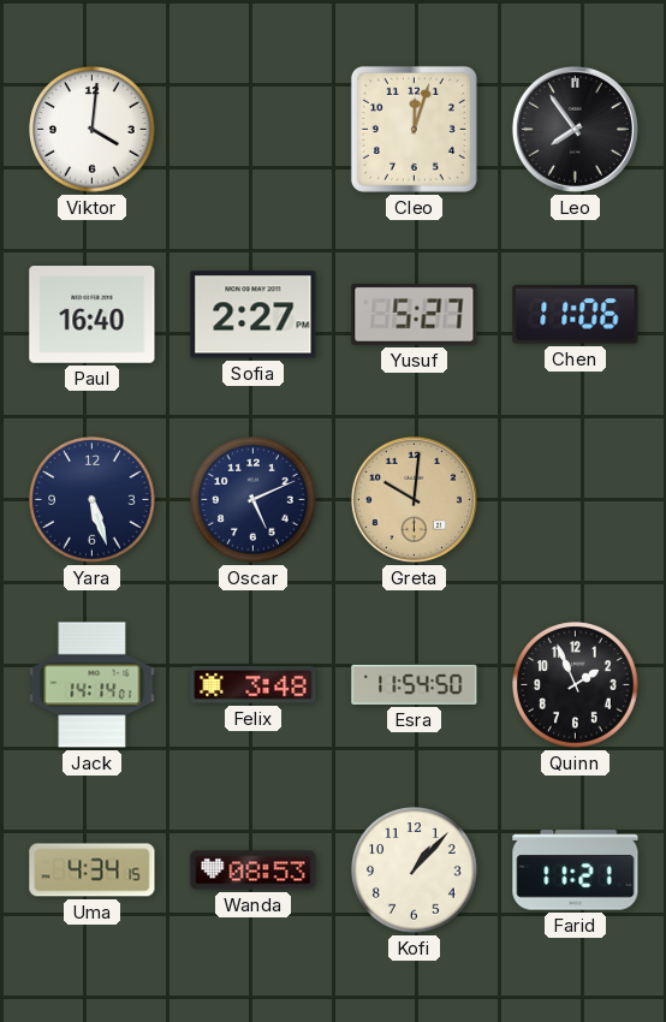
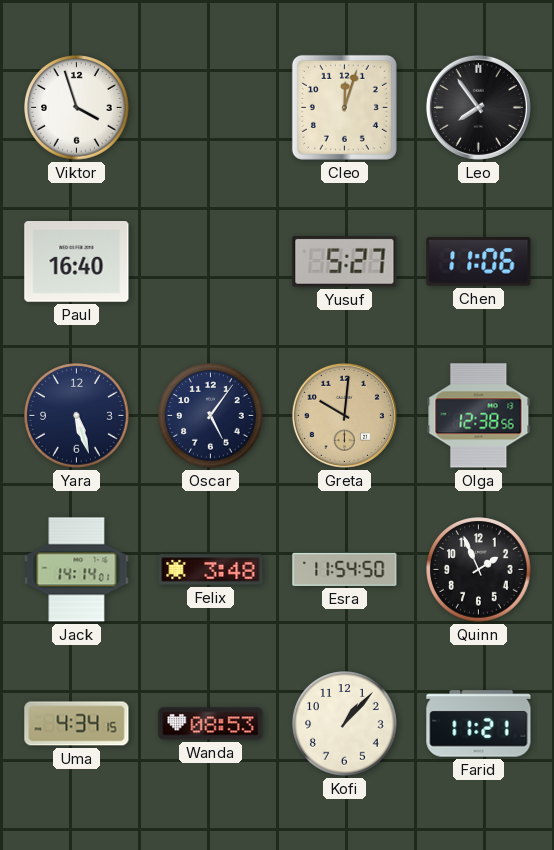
Viktor: 4:01 -> 3:57 (77, 108)
Sofia: 2:27 -> none (254, 315)
Oscar: 5:11 -> 5:06 (211, 416)
Olga: none -> 12:38 (479, 416)
